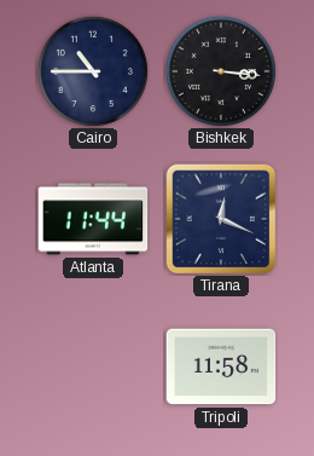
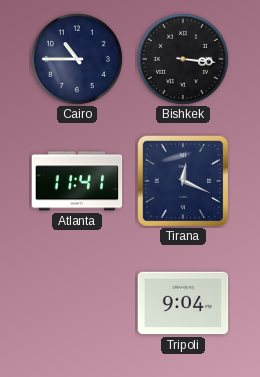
Atlanta: 11:44 -> 11:41 (77, 181)
Tripoli: 11:58 -> 9:04 (183, 303)
